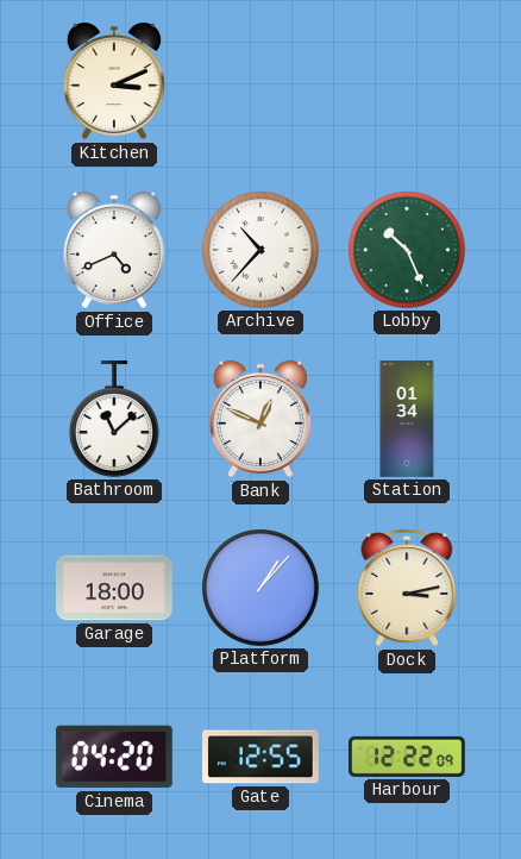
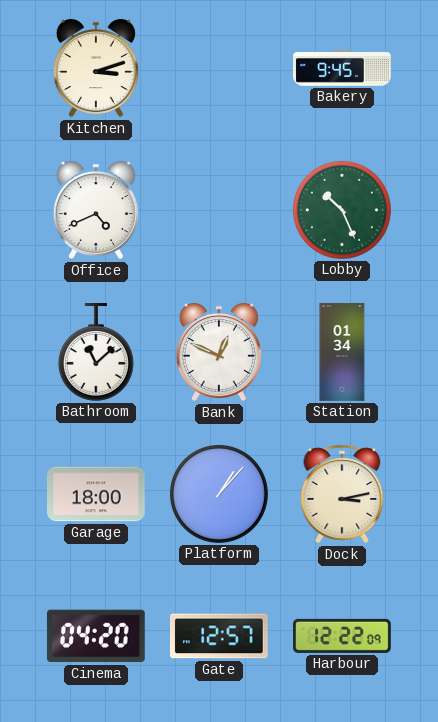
Kitchen: 3:11 -> 3:12 (96, 68)
Bakery: none -> 9:45 (342, 68)
Archive: 10:37 -> none (260, 250)
Gate: 12:55 -> 12:57 (220, 636)
